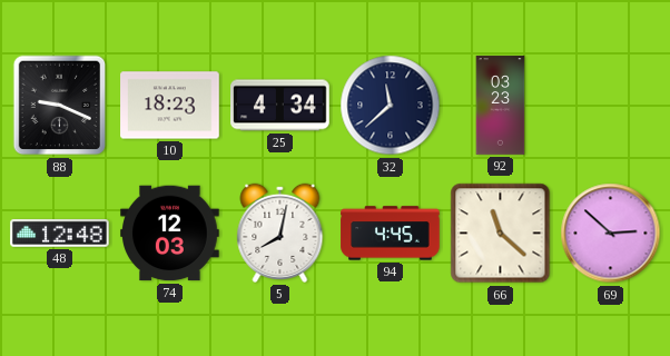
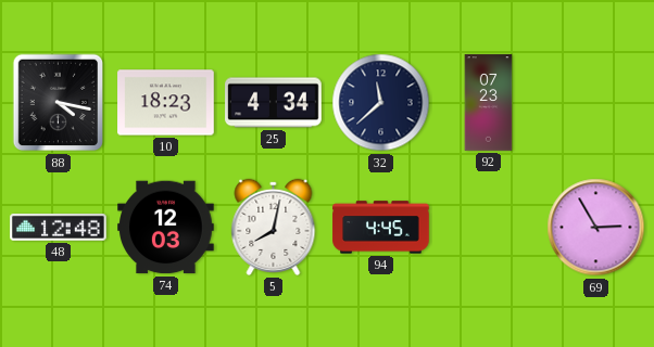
88: 9:19 -> 4:17 (59, 103)
92: 03:23 -> 07:23 (489, 103)
66: 11:22 -> none (501, 234)
69: 2:52 -> 2:55 (596, 228)
